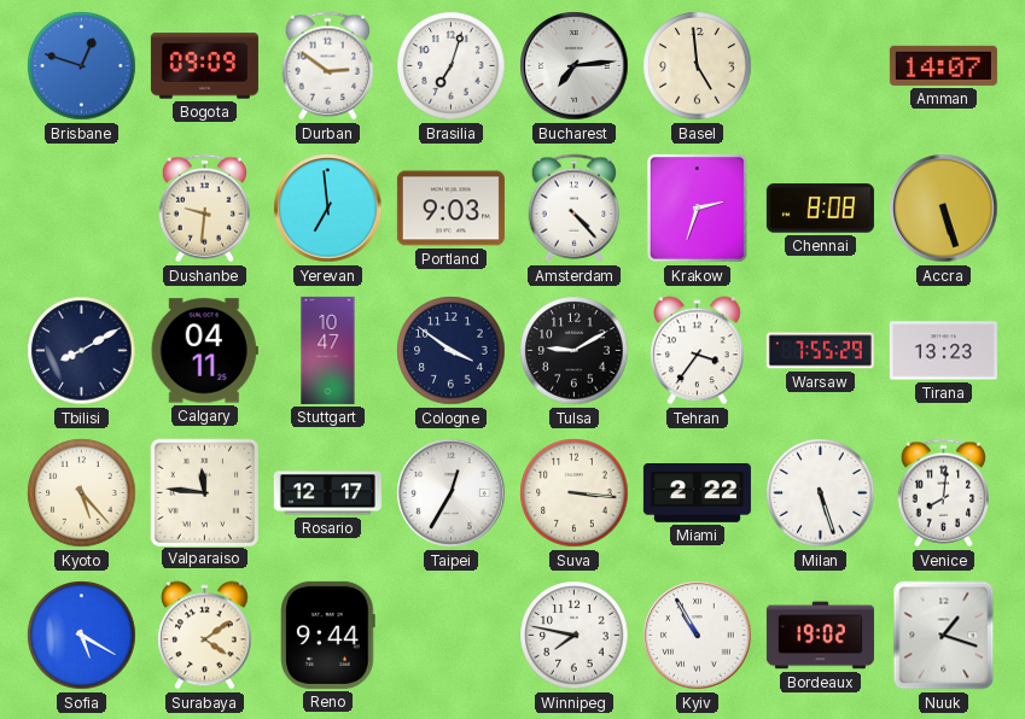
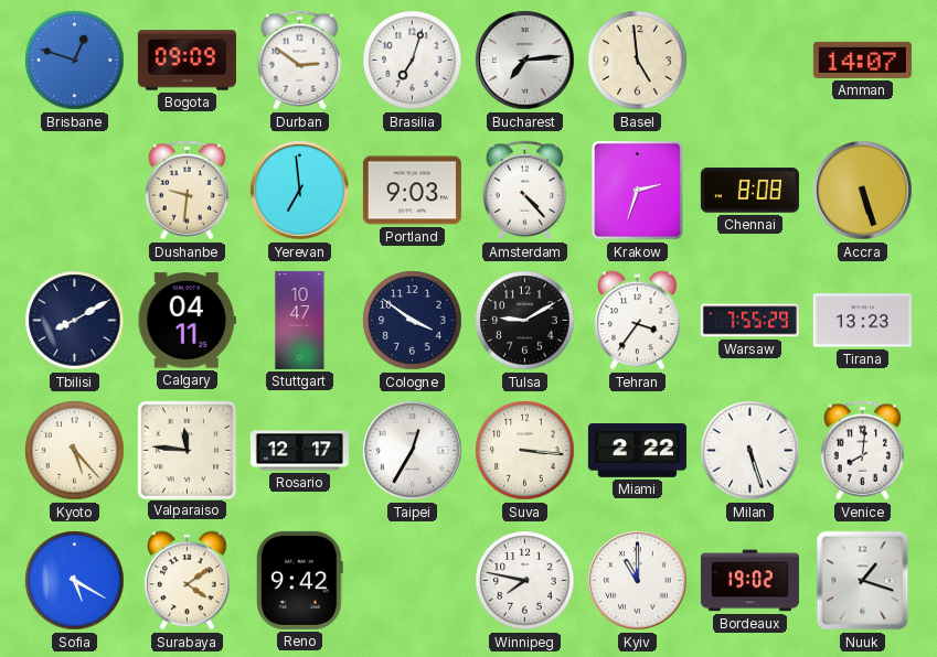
Reno: 9:44 -> 9:42 (300, 580)
Kyiv: 10:55 -> 11:00 (638, 581)
